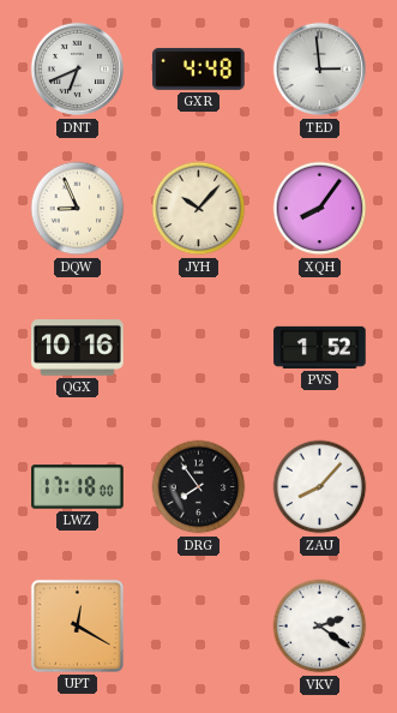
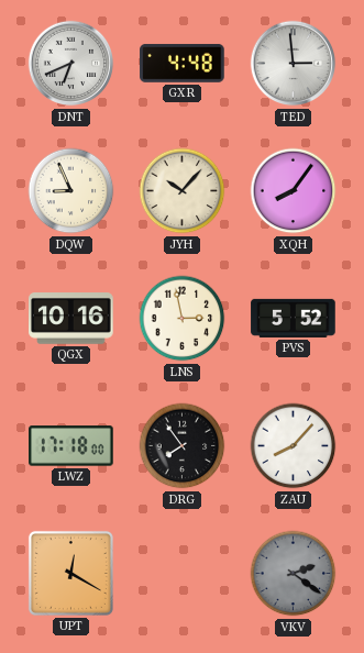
LNS: none -> 2:58 (183, 319)
PVS: 1:52 -> 5:52 (294, 318)
VKV dial: white -> grey (294, 574)
